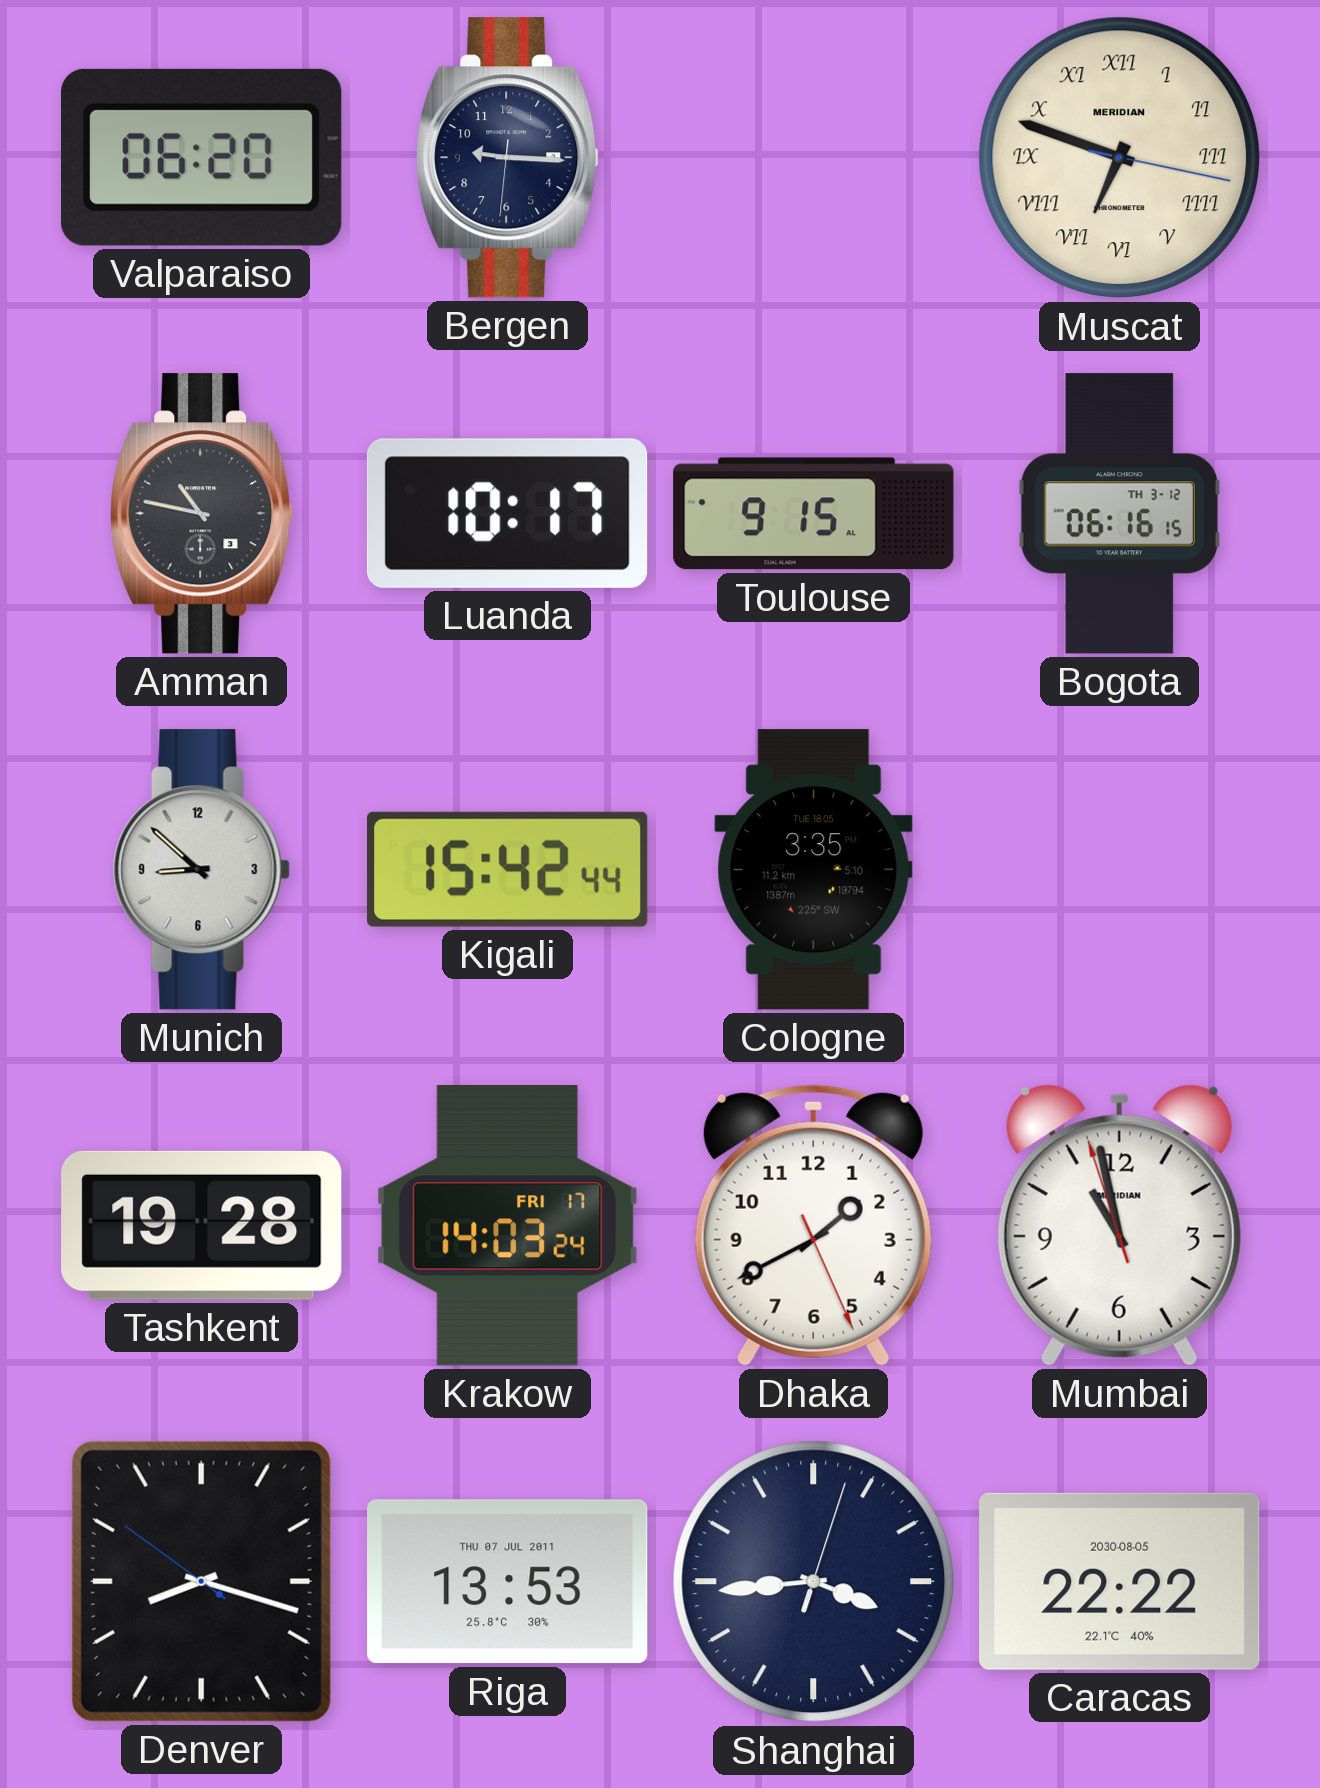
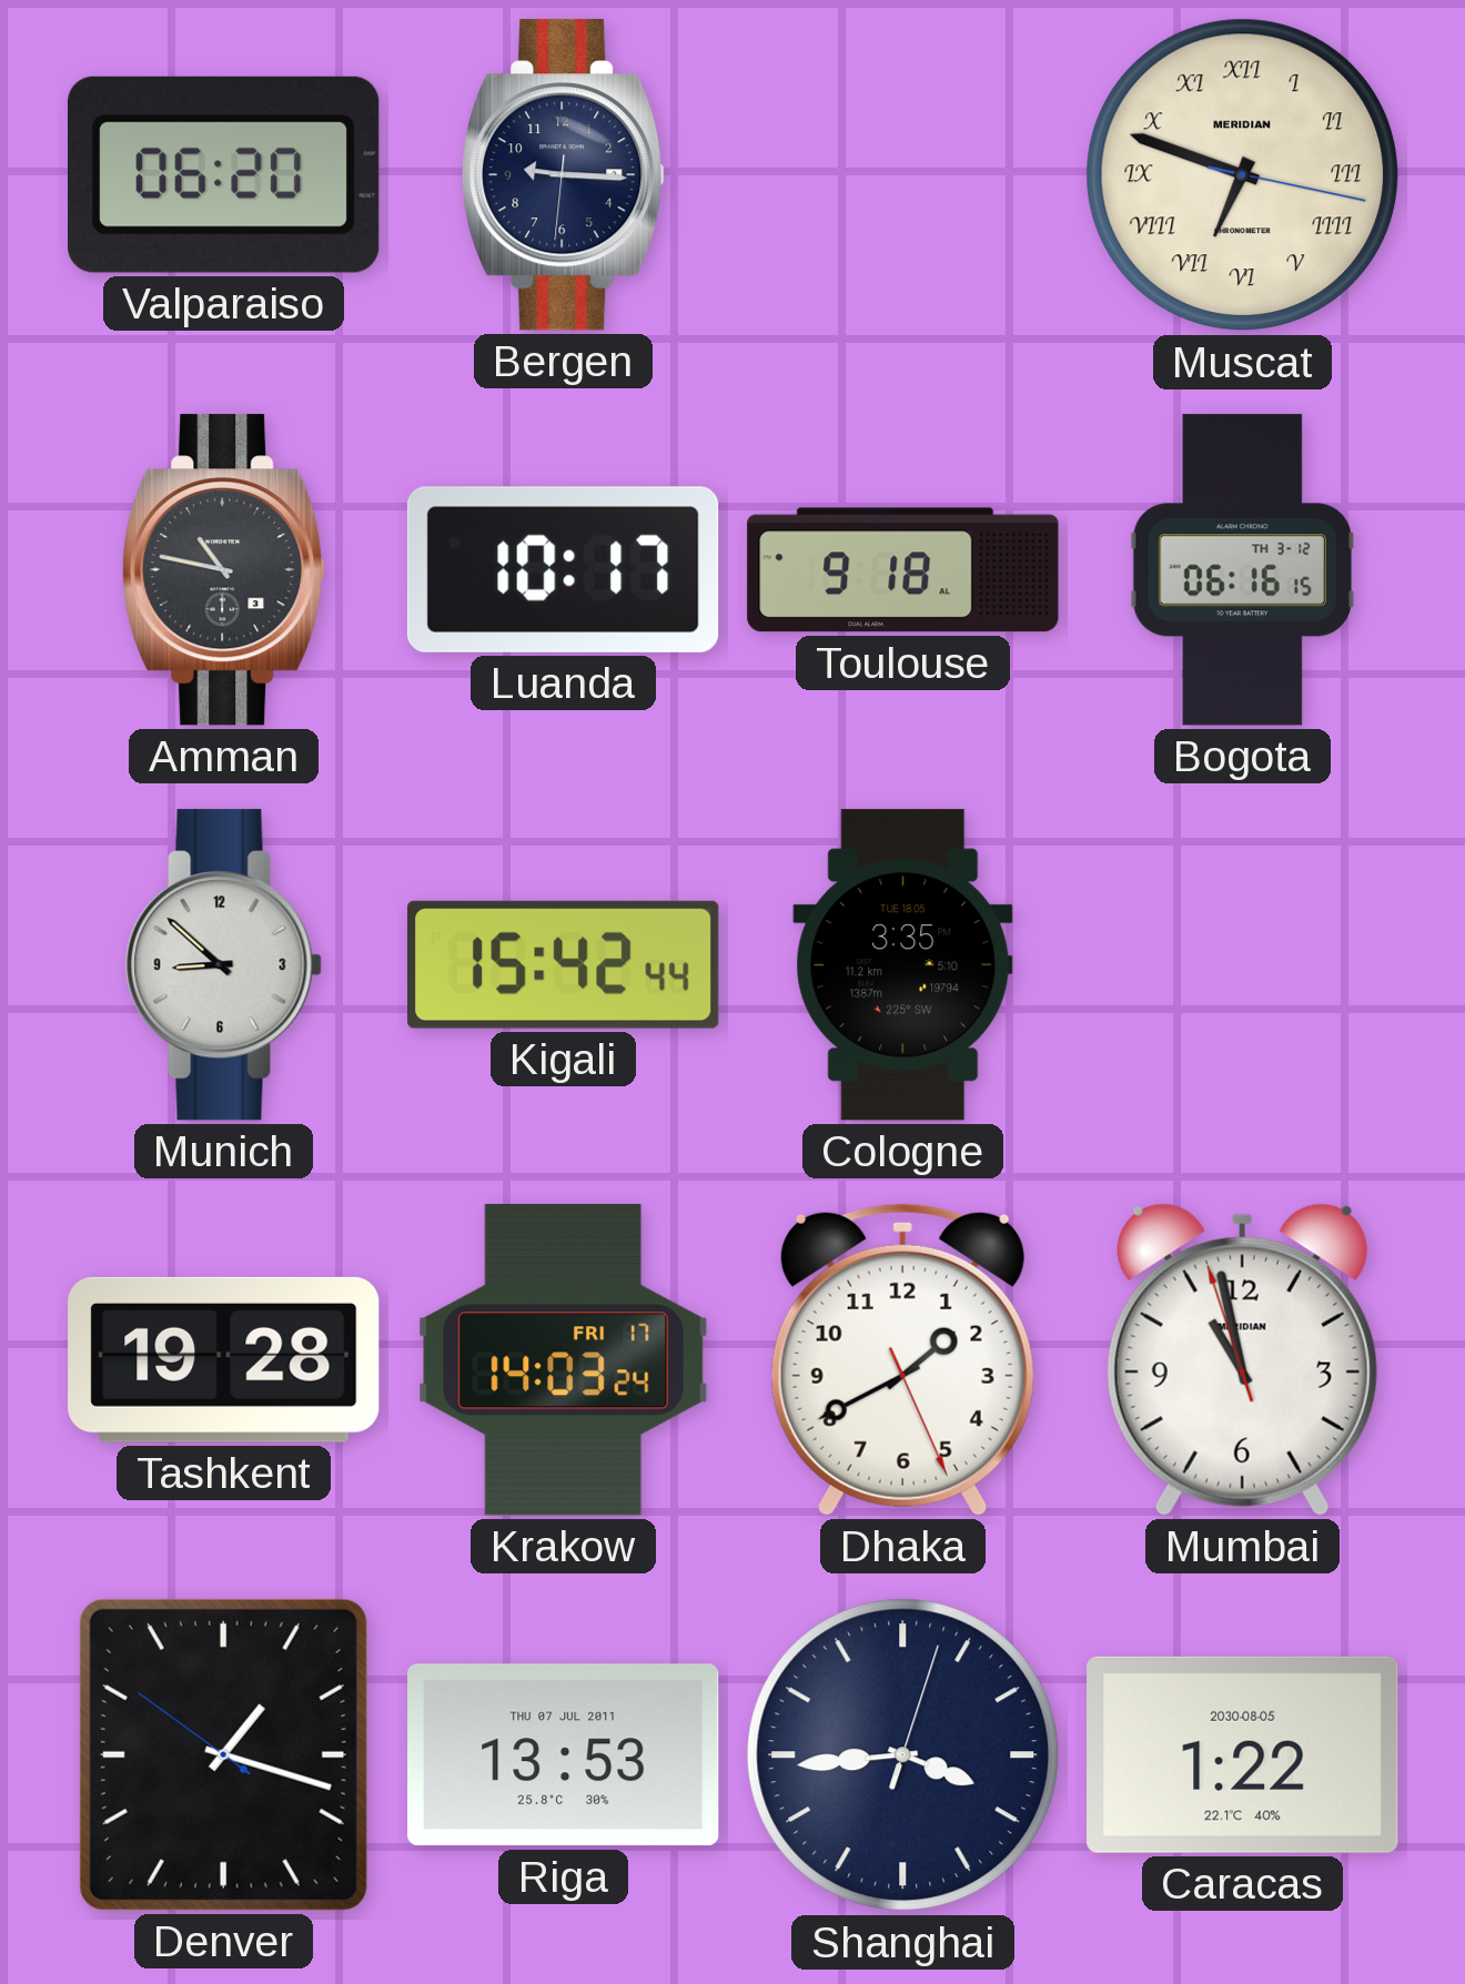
Toulouse: 9:15 -> 9:18 (903, 570)
Denver: 8:17 -> 1:17 (223, 1754)
Caracas: 22:22 -> 1:22 (1243, 1754)
